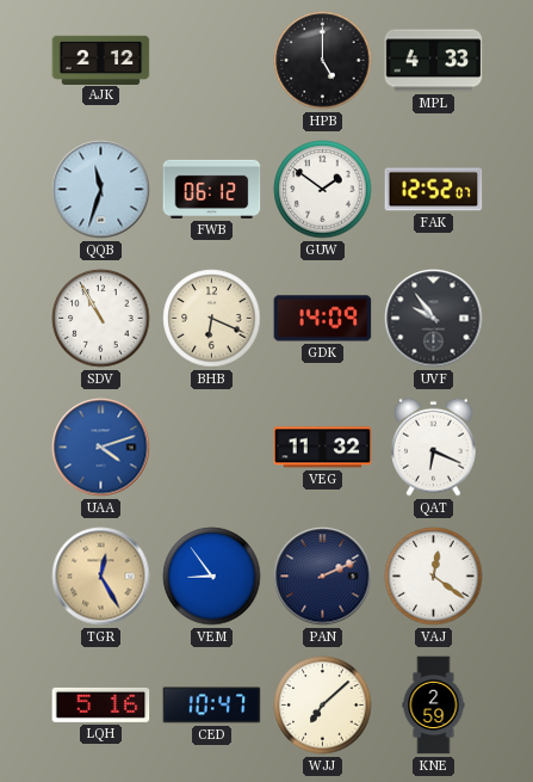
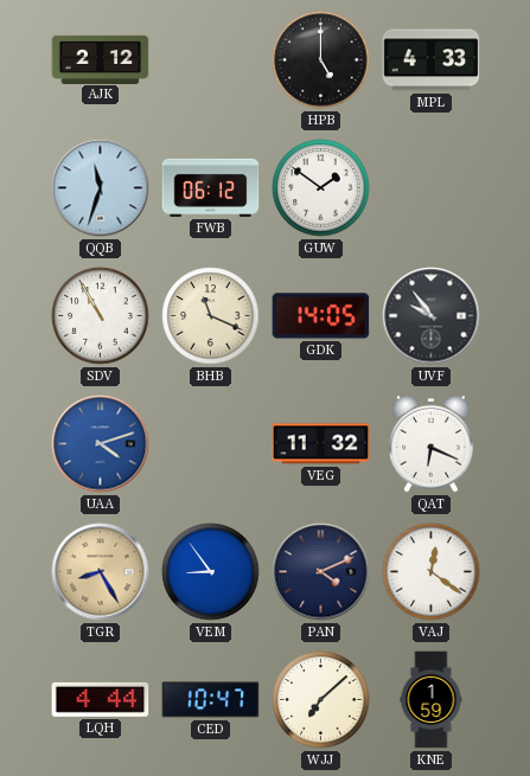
FAK: 12:52 -> none (434, 190)
BHB: 6:19 -> 11:19 (211, 316)
GDK: 14:09 -> 14:05 (321, 316)
TGR: 12:25 -> 8:25 (101, 572)
PAN: 2:11 -> 4:11 (321, 572)
LQH: 5:16 -> 4:44 (101, 699)
KNE: 2:59 -> 1:59 (432, 700)
